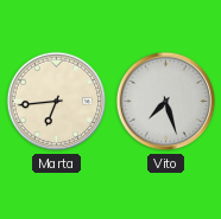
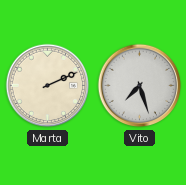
Marta: 6:44 -> 2:11 (48, 86)
